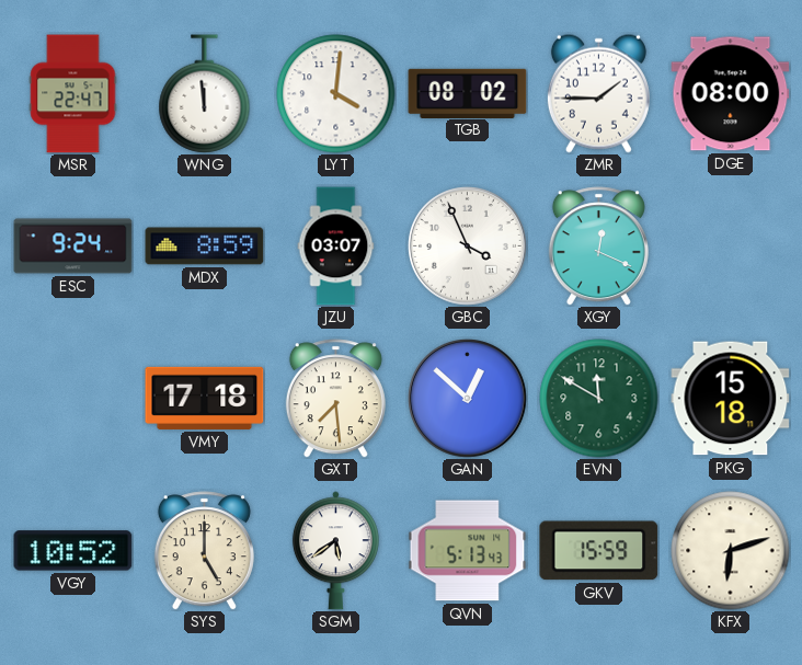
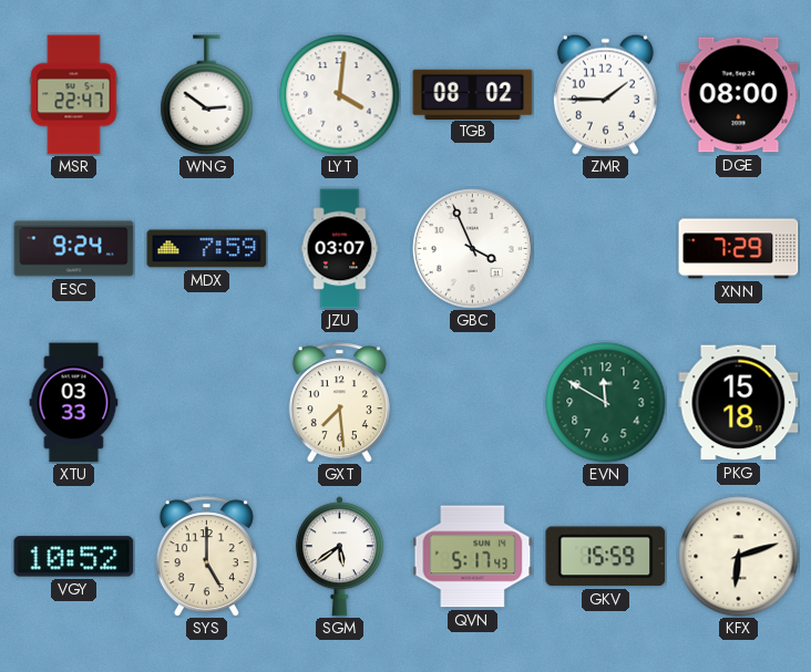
WNG: 11:59 -> 2:51 (207, 95)
MDX: 8:59 -> 7:59 (207, 249)
XGY: 12:19 -> none (598, 246)
XNN: none -> 7:29 (739, 249)
XTU: none -> 03:33 (74, 403)
VMY: 17:18 -> none (205, 398)
GAN: 12:52 -> none (468, 399)
QVN: 5:13 -> 5:17 (473, 557)
